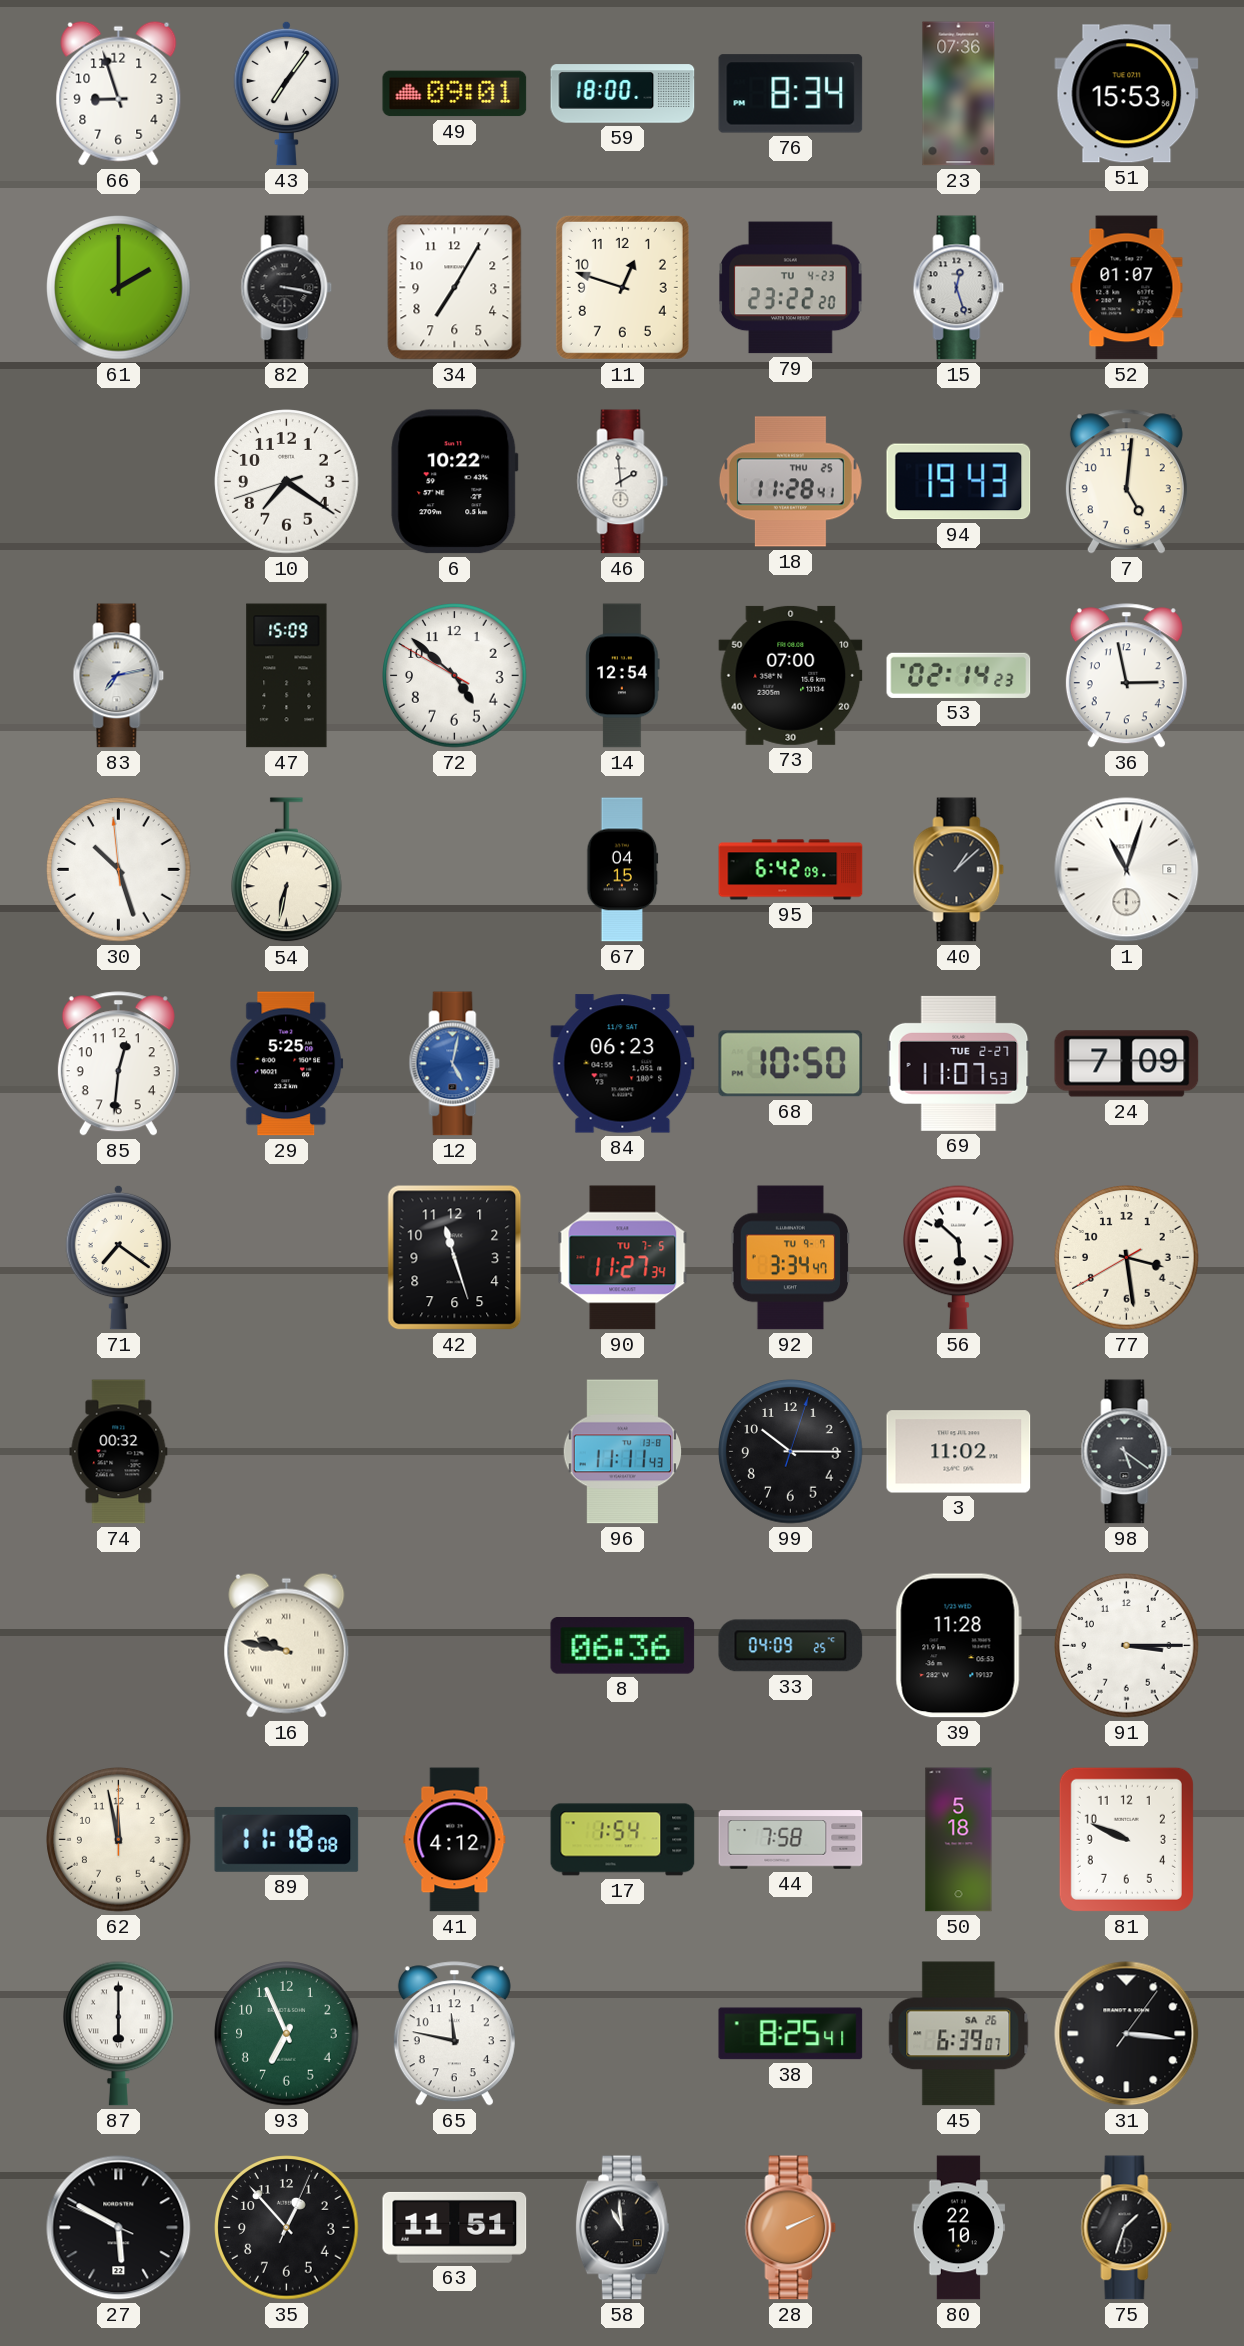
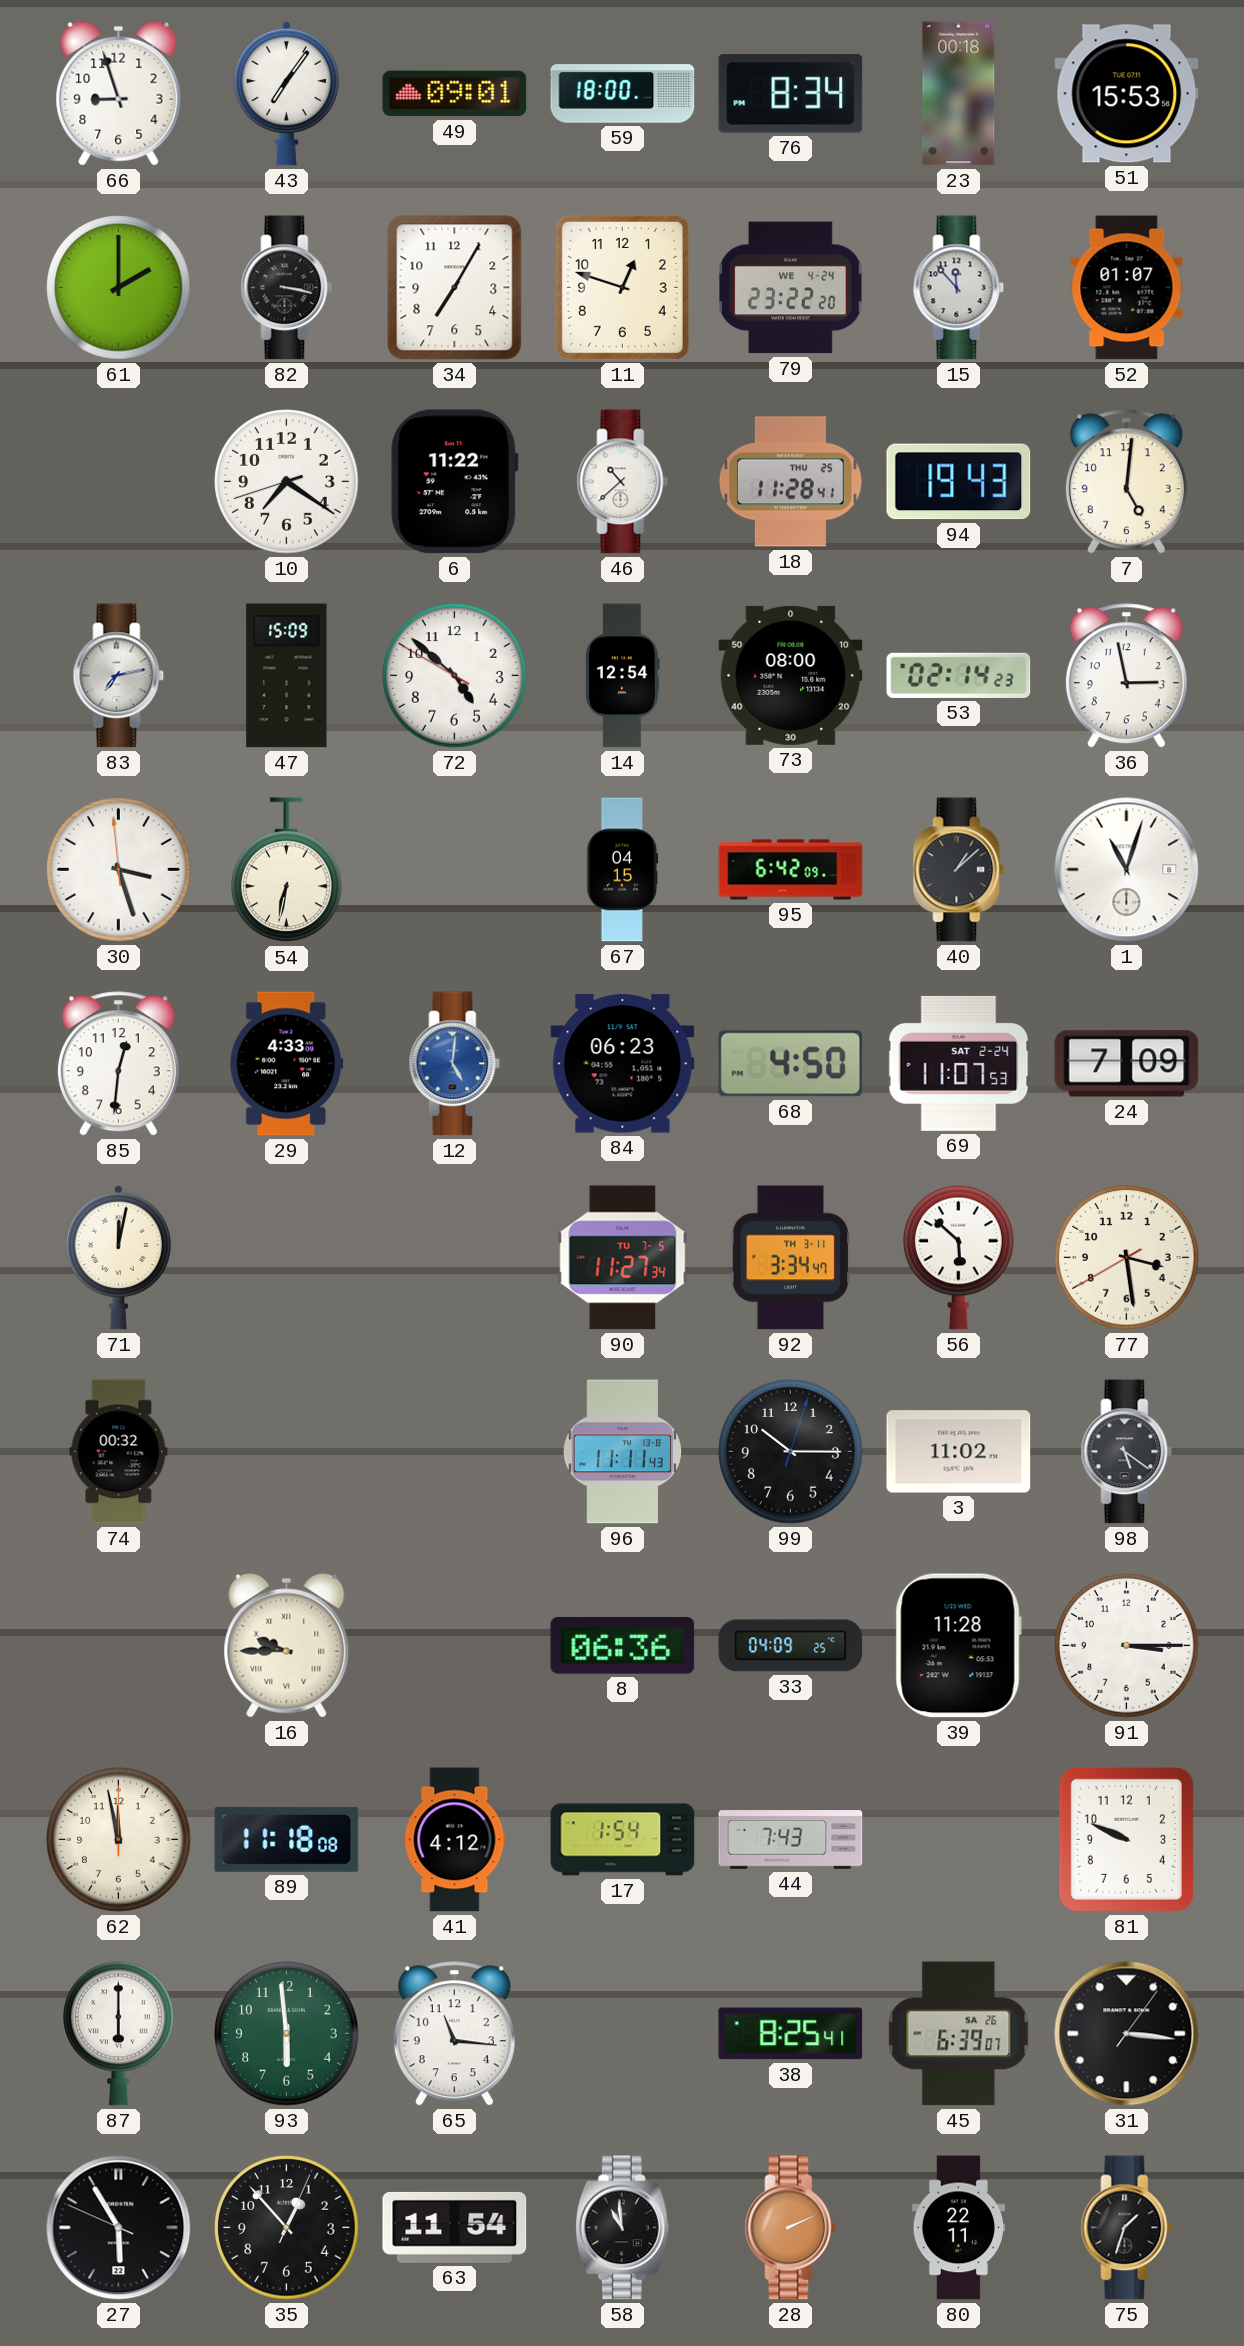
23: 07:36 -> 00:18 (959, 94)
79 date: TU 4-23 -> WE 4-24 (791, 288)
15: 12:27 -> 11:53 (959, 288)
6: 10:22 -> 11:22 (455, 482)
46: 1:59 -> 10:38 (623, 482)
73: 07:00 -> 08:00 (791, 675)
30: 10:26 -> 3:26 (119, 870)
29: 5:25 -> 4:33 (287, 1064)
12: 5:02 -> 5:01 (455, 1064)
68: 10:50 -> 4:50 (791, 1064)
69 date: TUE 2-27 -> SAT 2-24 (959, 1063)
71: 7:21 -> 12:02 (118, 1257)
42: 11:27 -> none (455, 1258)
92 date: TU 9-7 -> TH 3-11 (791, 1258)
16: 9:47 -> 9:45 (287, 1645)
44: 7:58 -> 7:43 (791, 1840)
50: 5:18 -> none (959, 1840)
93: 6:56 -> 5:59 (287, 2034)
65: 11:47 -> 11:16 (454, 2034)
27: 5:49 -> 5:54 (119, 2228)
63: 11:51 -> 11:54 (455, 2227)
80: 22:10 -> 22:11 (959, 2228)
